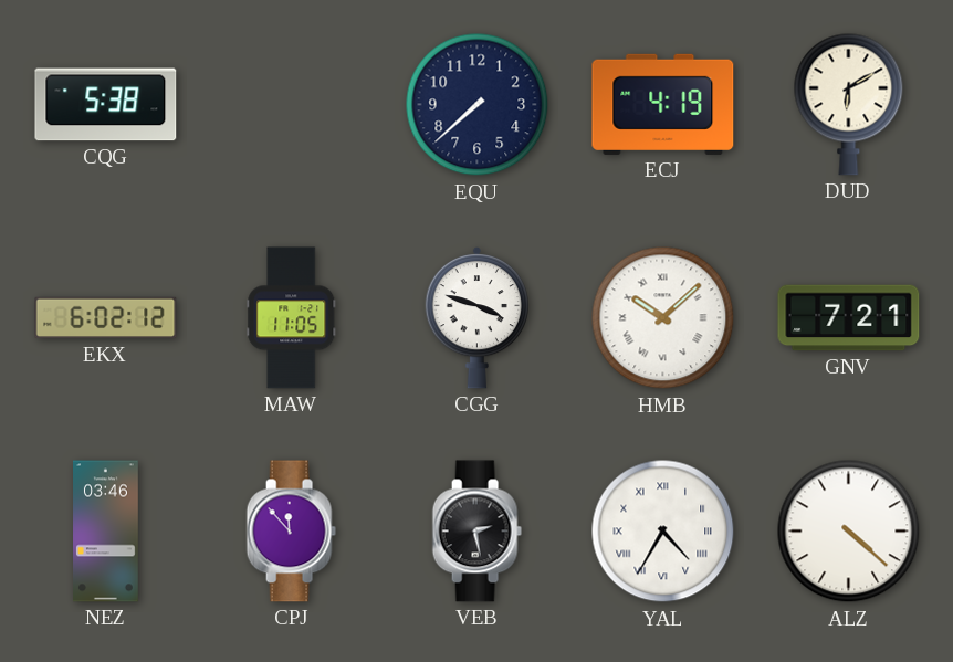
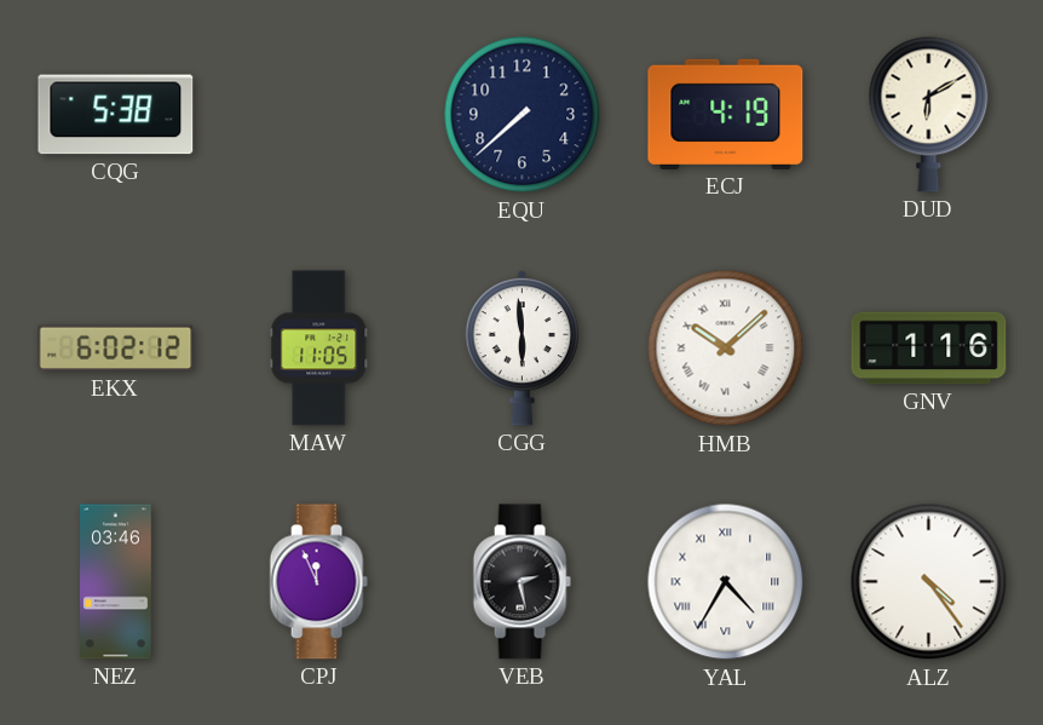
CGG: 3:48 -> 5:59 (521, 347)
GNV: 7:21 -> 1:16 (929, 349)
CPJ: 11:53 -> 11:56 (318, 582)
ALZ: 4:22 -> 4:24 (929, 582)
